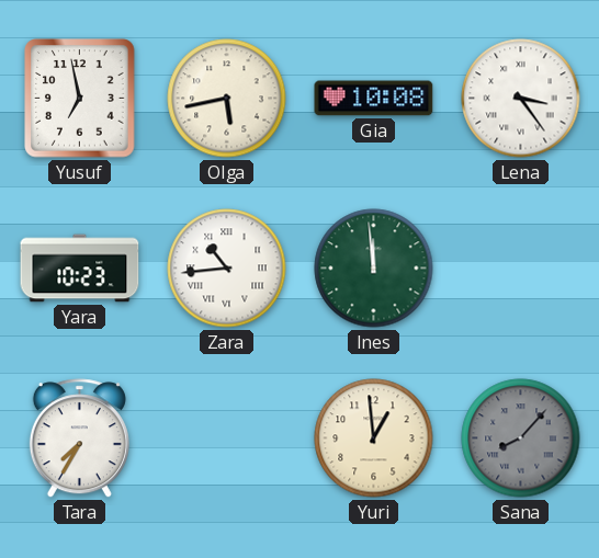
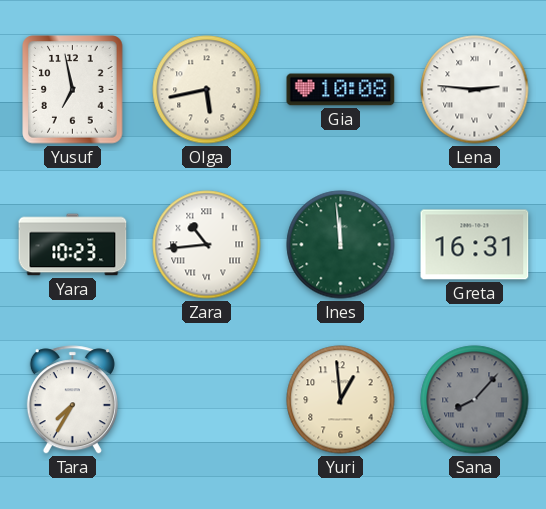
Lena: 3:24 -> 2:46 (475, 90)
Greta: none -> 16:31 (475, 245)
